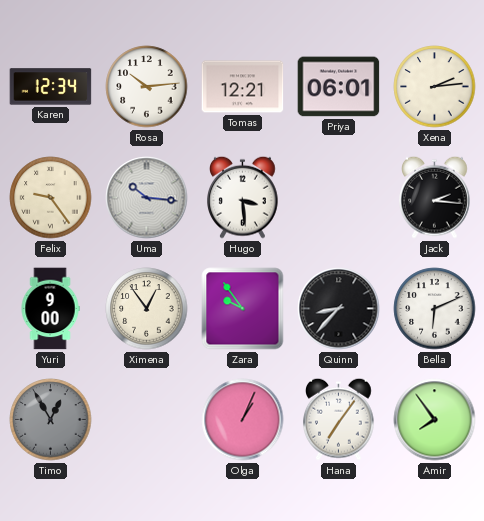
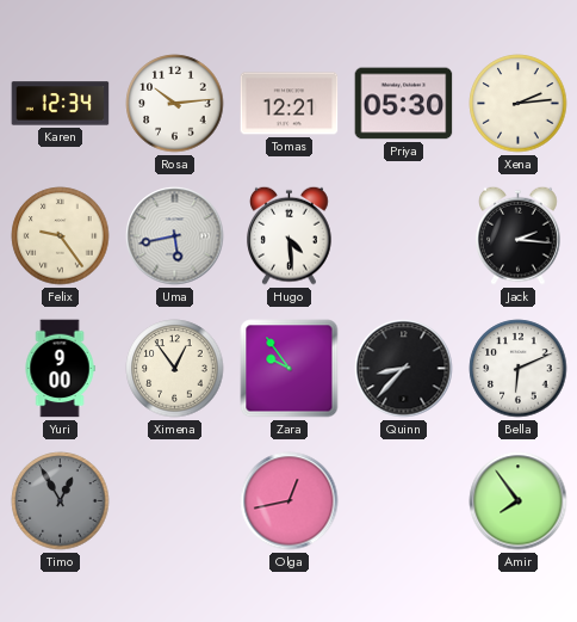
Priya: 06:01 -> 05:30 (404, 104)
Uma: 10:16 -> 5:43 (175, 236)
Hugo: 3:29 -> 4:29 (290, 235)
Olga: 1:04 -> 12:43 (290, 501)
Hana: 7:06 -> none (339, 419)
